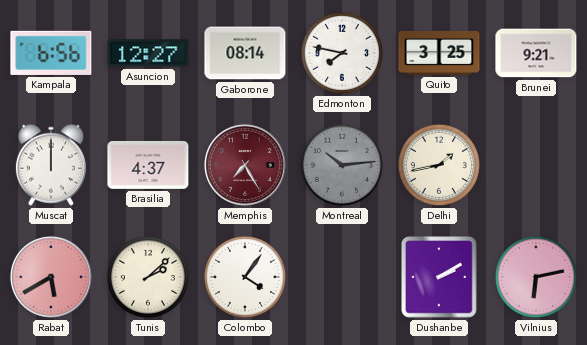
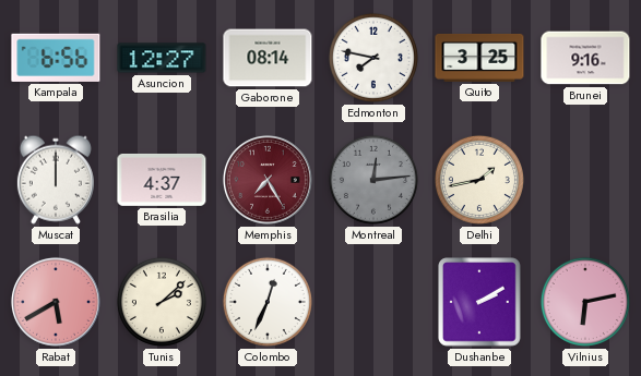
Brunei: 9:21 -> 9:16 (585, 58)
Montreal: 10:14 -> 12:14 (373, 180)
Colombo: 4:06 -> 12:34 (268, 302)
